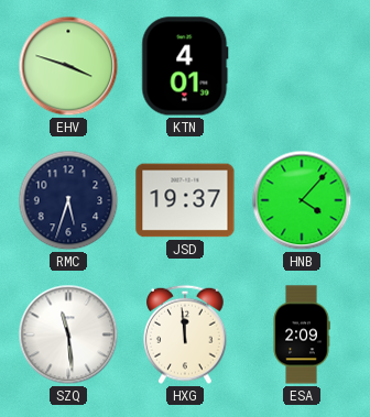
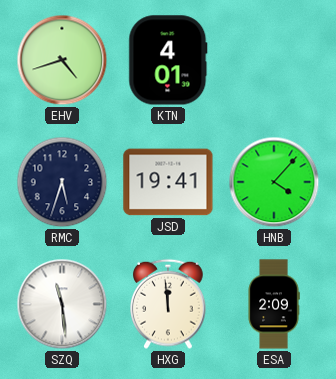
EHV: 3:48 -> 4:42 (62, 60)
JSD: 19:37 -> 19:41 (168, 182)
